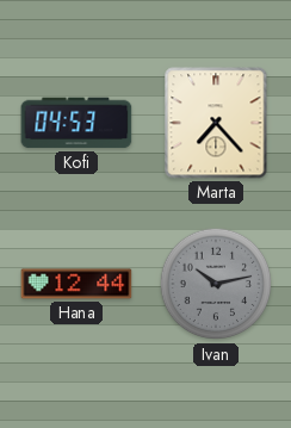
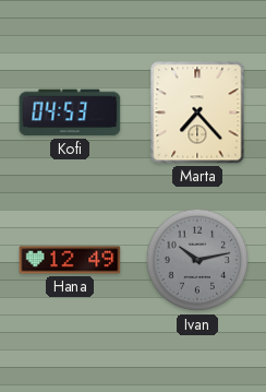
Hana: 12:44 -> 12:49 (70, 260)
